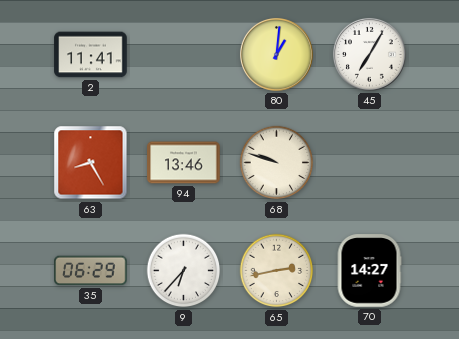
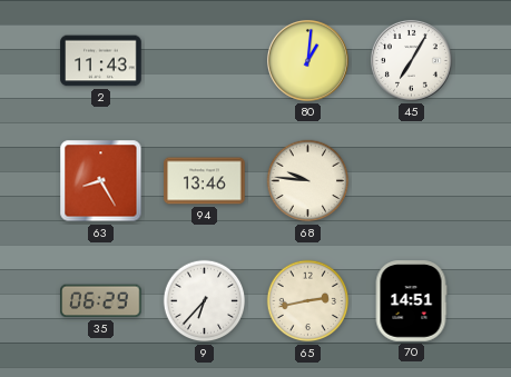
2: 11:41 -> 11:43 (101, 61)
68: 9:48 -> 9:46 (308, 181)
70: 14:27 -> 14:51 (411, 301)
